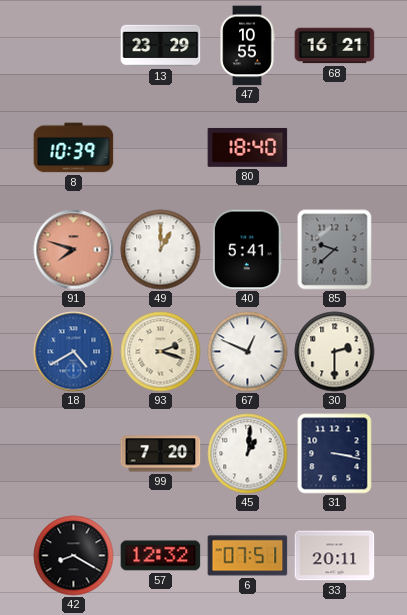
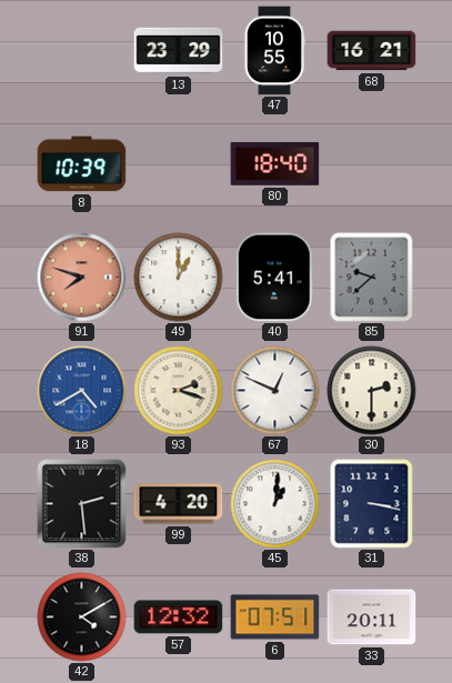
38: none -> 2:29 (82, 504)
99: 7:20 -> 4:20 (179, 504)
42: 8:20 -> 4:10 (82, 617)
